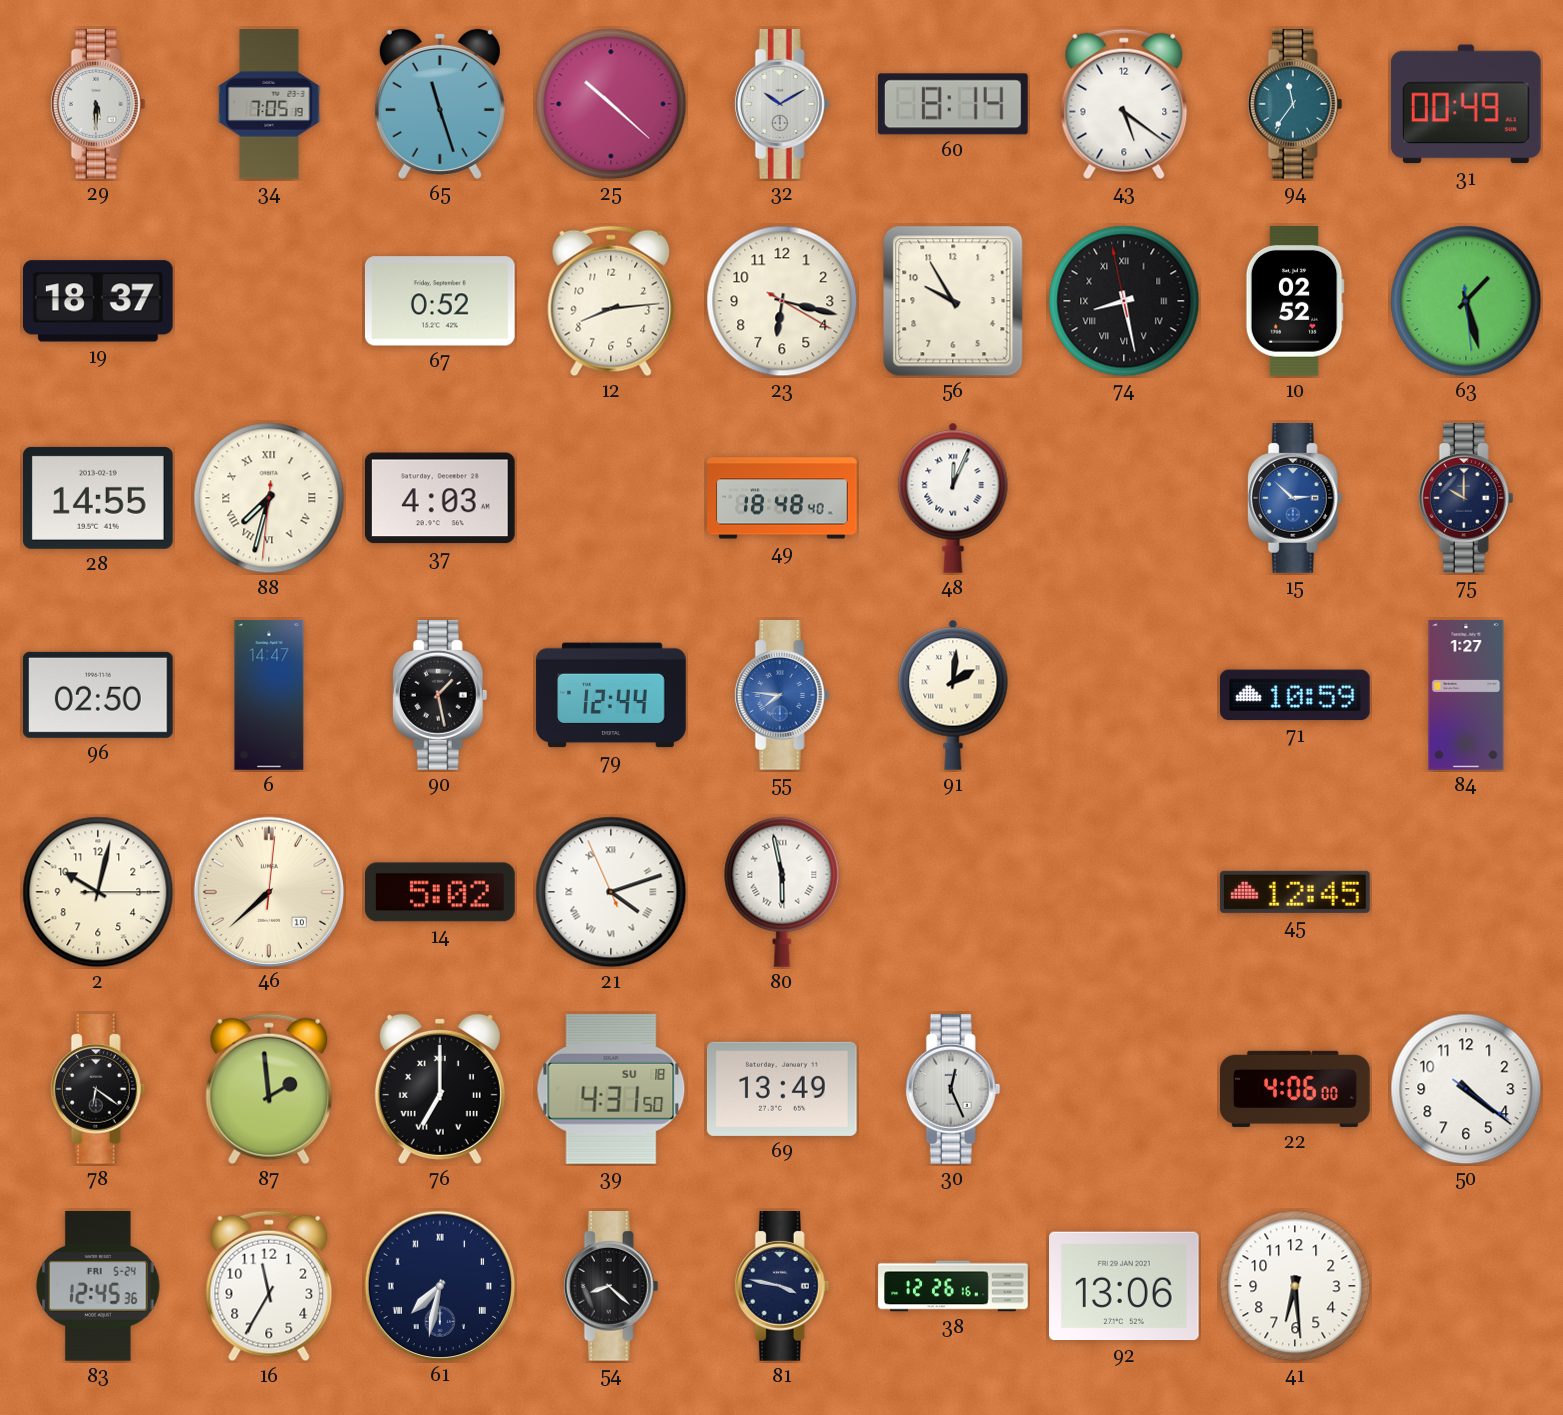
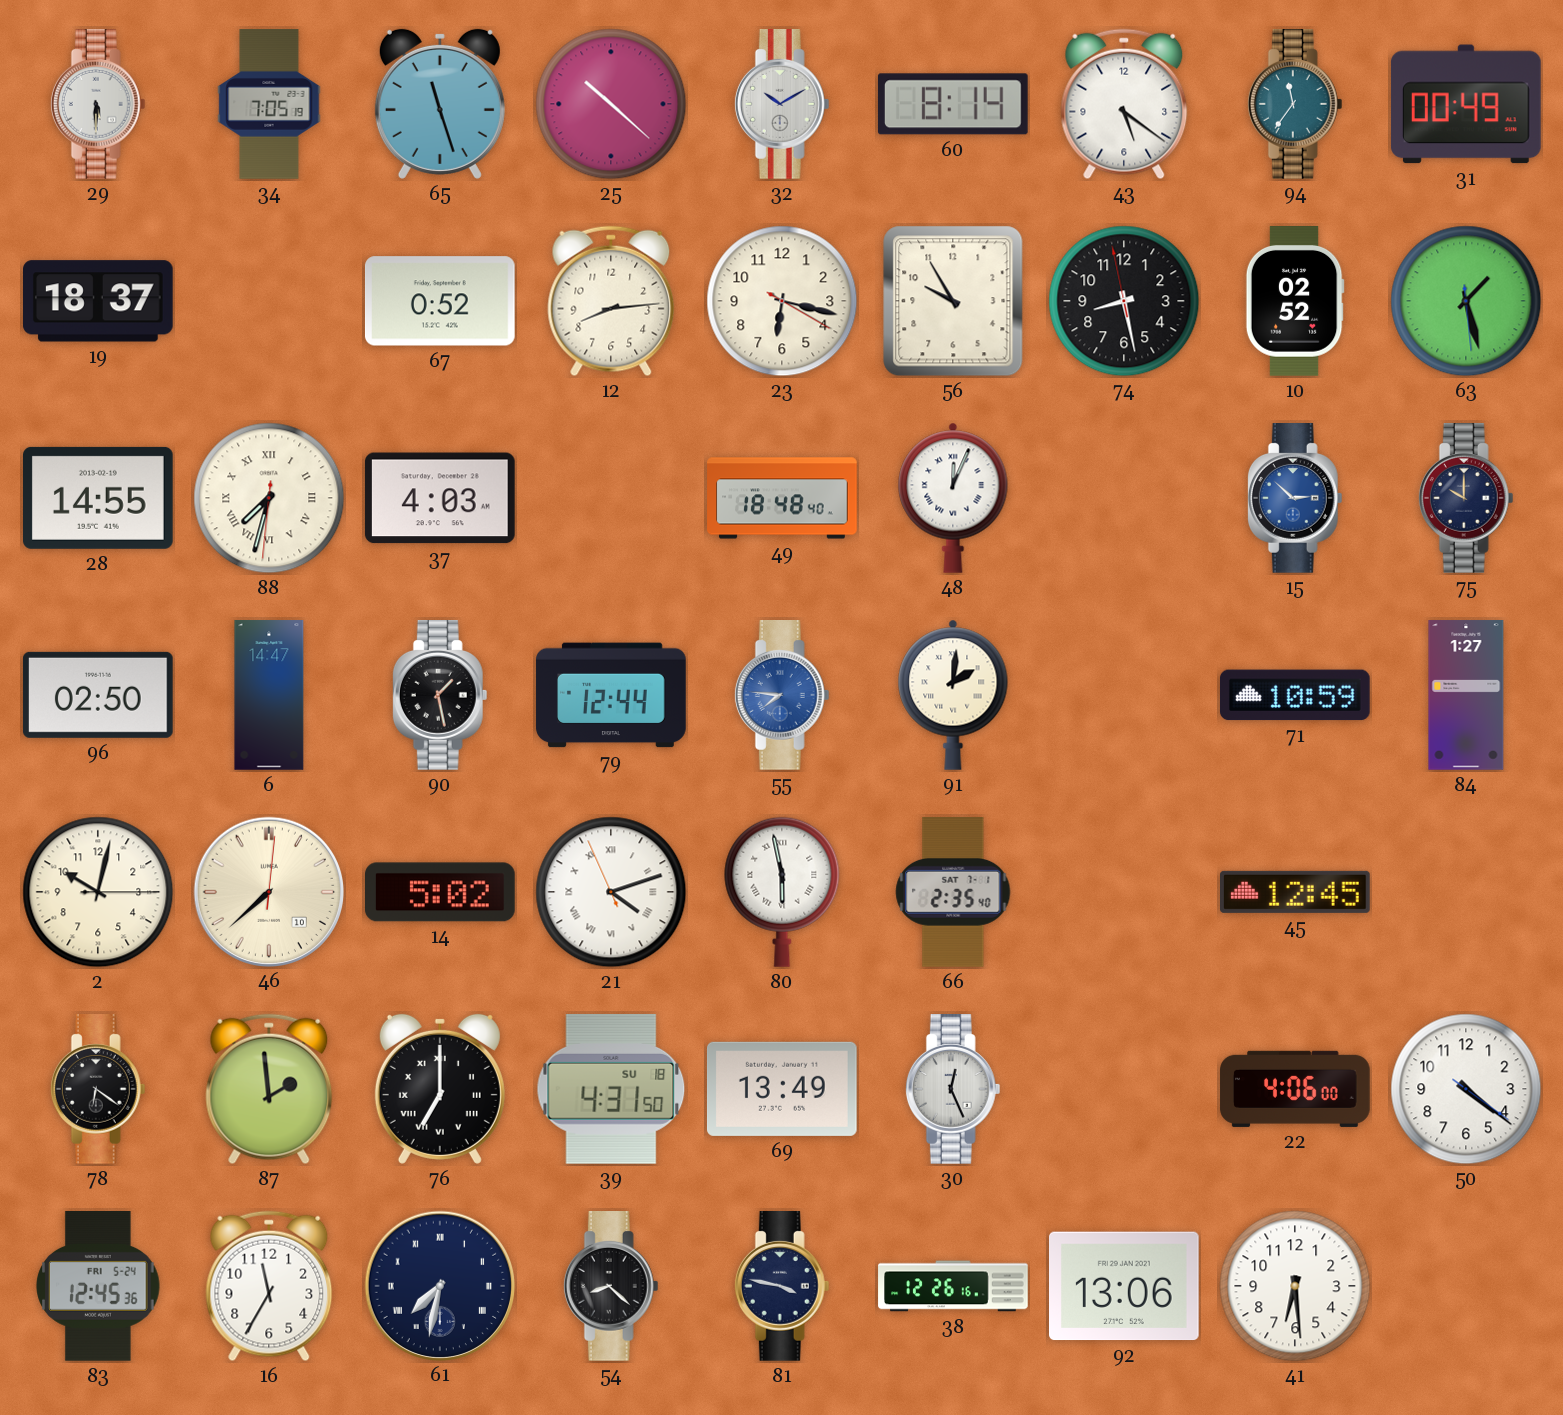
74 numerals: Roman -> Arabic (1124, 301)
66: none -> 2:35 (953, 893)
